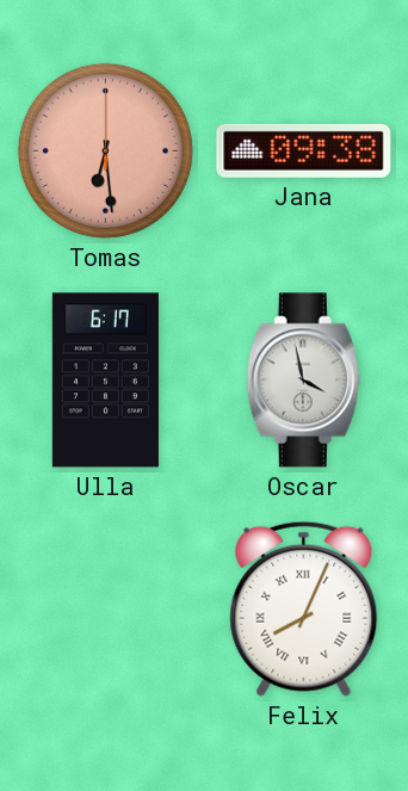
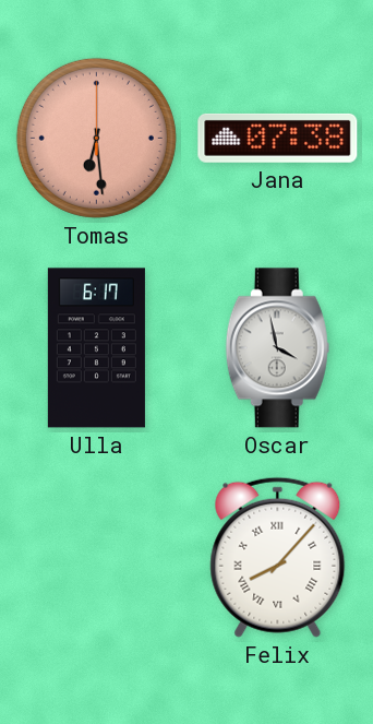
Jana: 09:38 -> 07:38 (278, 138)
Felix: 8:04 -> 8:07 (278, 557)
